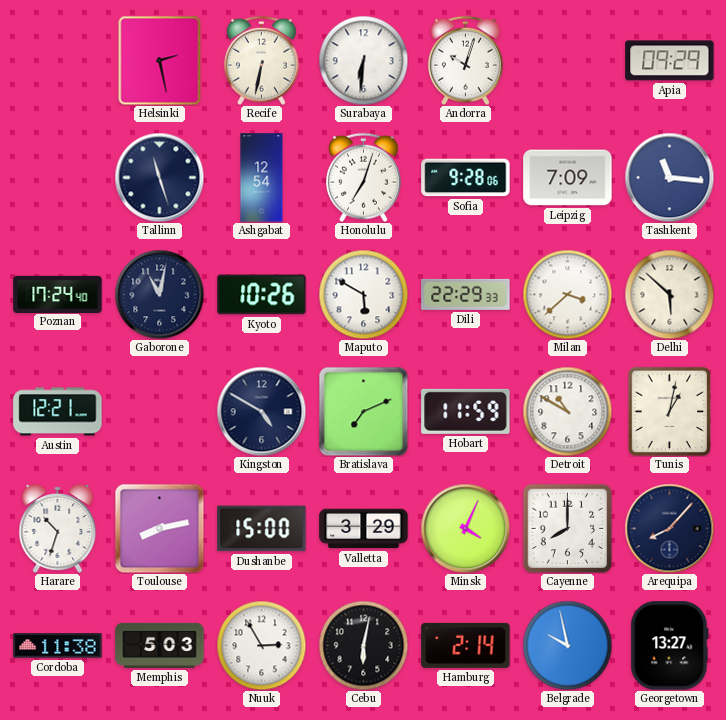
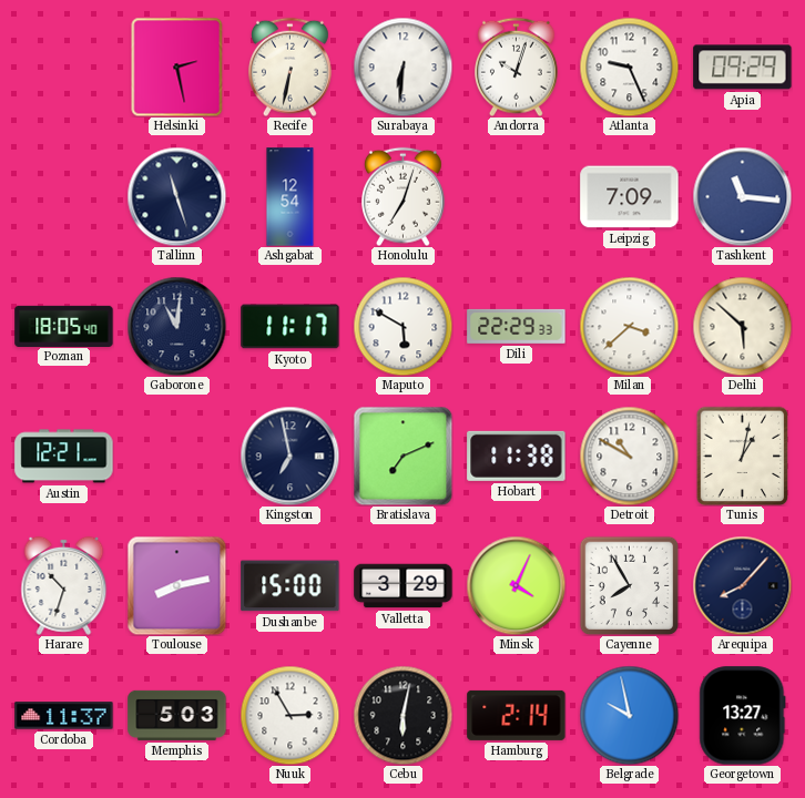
Atlanta: none -> 9:26 (629, 66)
Sofia: 9:28 -> none (466, 178)
Poznan: 17:24 -> 18:05 (64, 326)
Gaborone: 11:02 -> 11:01 (176, 326)
Kyoto: 10:26 -> 11:17 (291, 327)
Kingston: 4:50 -> 6:58 (289, 456)
Hobart: 11:59 -> 11:38 (517, 456)
Cayenne: 8:00 -> 7:55 (629, 585)
Cordoba: 11:38 -> 11:37 (64, 716)
